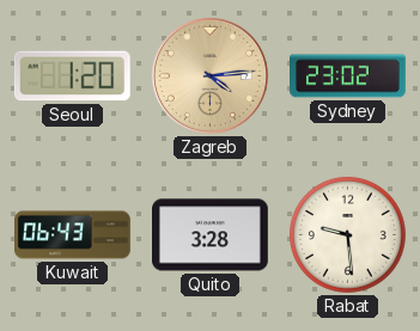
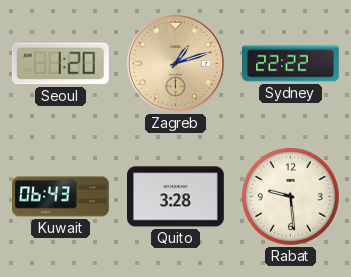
Zagreb: 4:14 -> 1:12 (175, 63)
Sydney: 23:02 -> 22:22 (291, 64)
